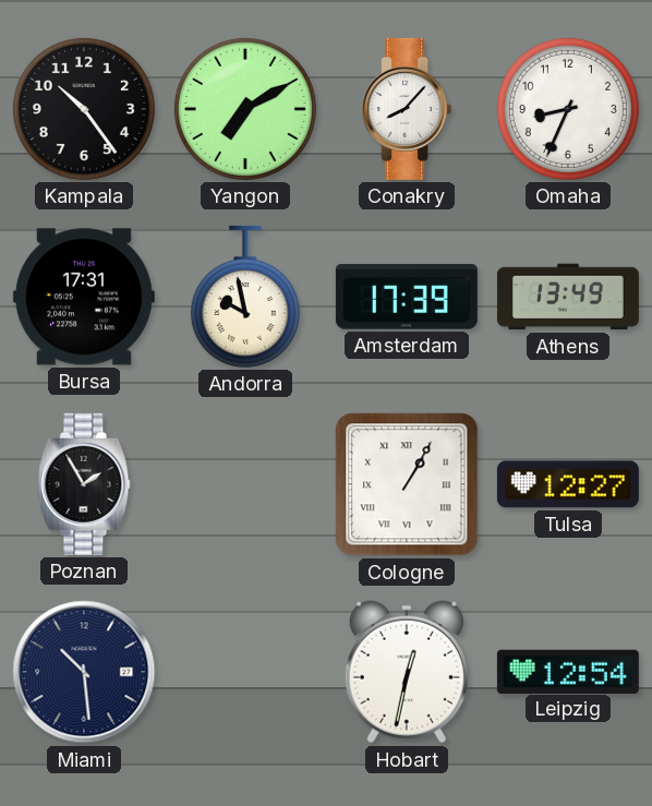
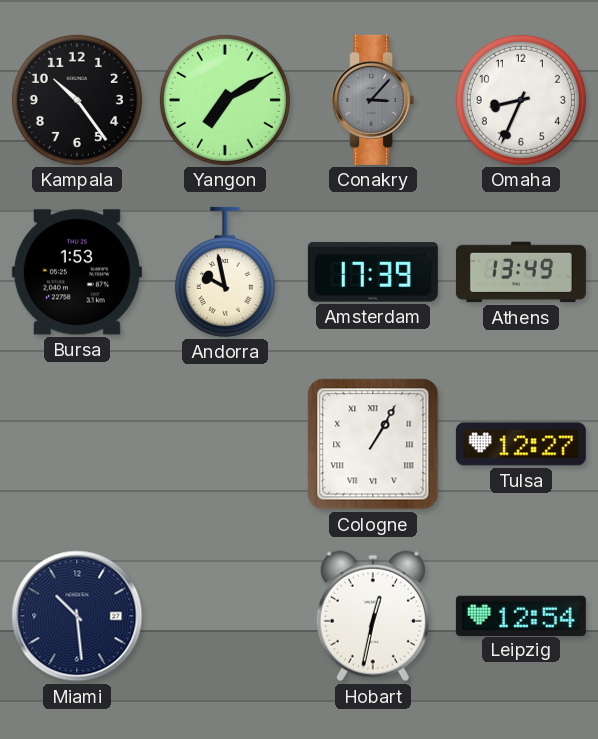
Conakry: 8:07 -> 3:07 (373, 100)
Conakry dial: white -> grey (373, 100)
Bursa: 17:31 -> 1:53 (77, 272)
Poznan: 1:55 -> none (84, 484)
